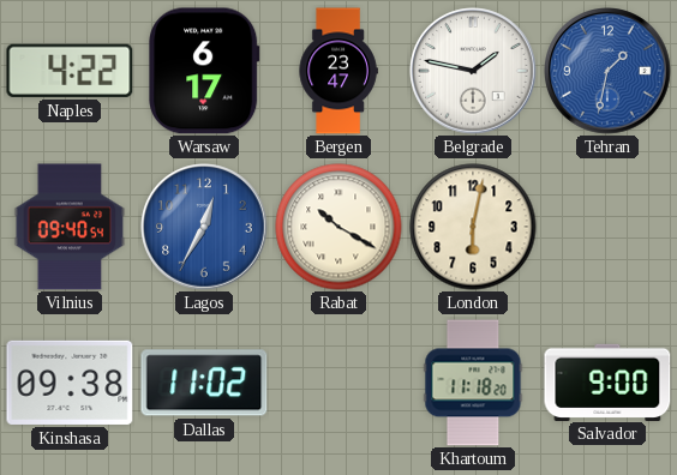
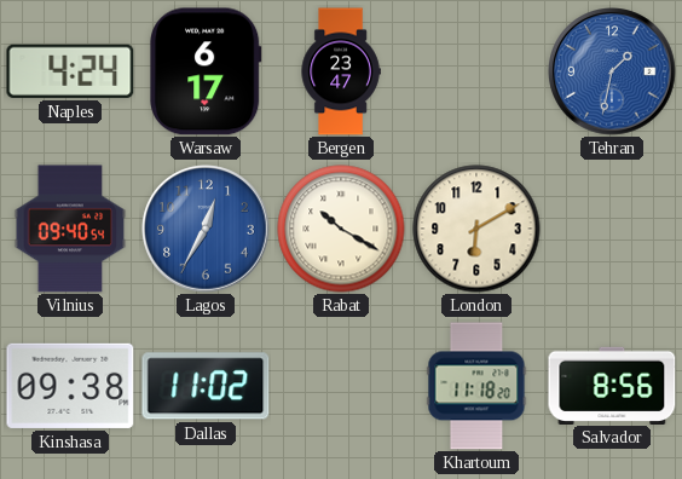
Naples: 4:22 -> 4:24 (70, 71)
Belgrade: 1:47 -> none (473, 71)
London: 6:02 -> 6:10 (476, 229)
Salvador: 9:00 -> 8:56 (612, 385)
